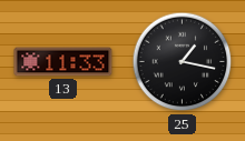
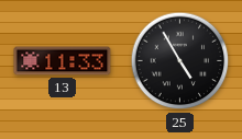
25: 1:17 -> 4:55 (180, 61)
